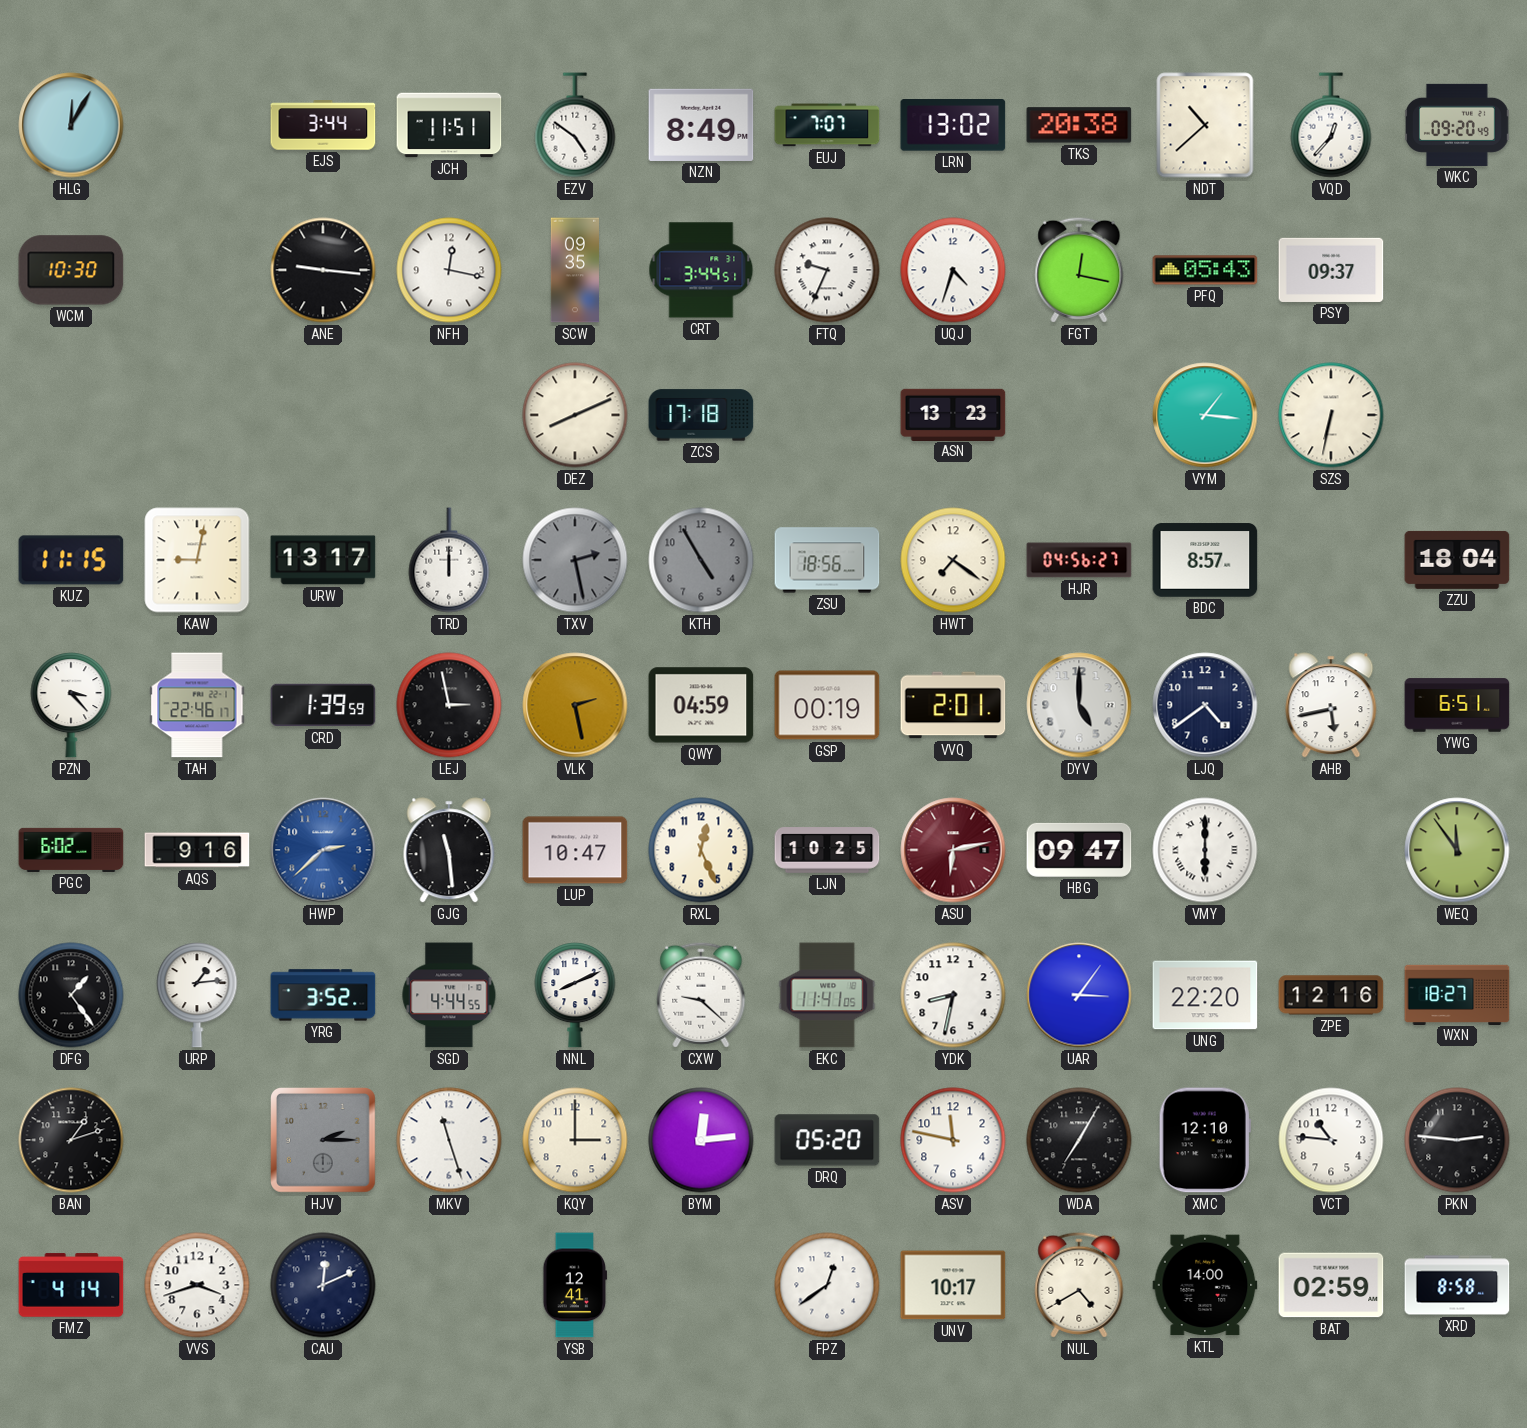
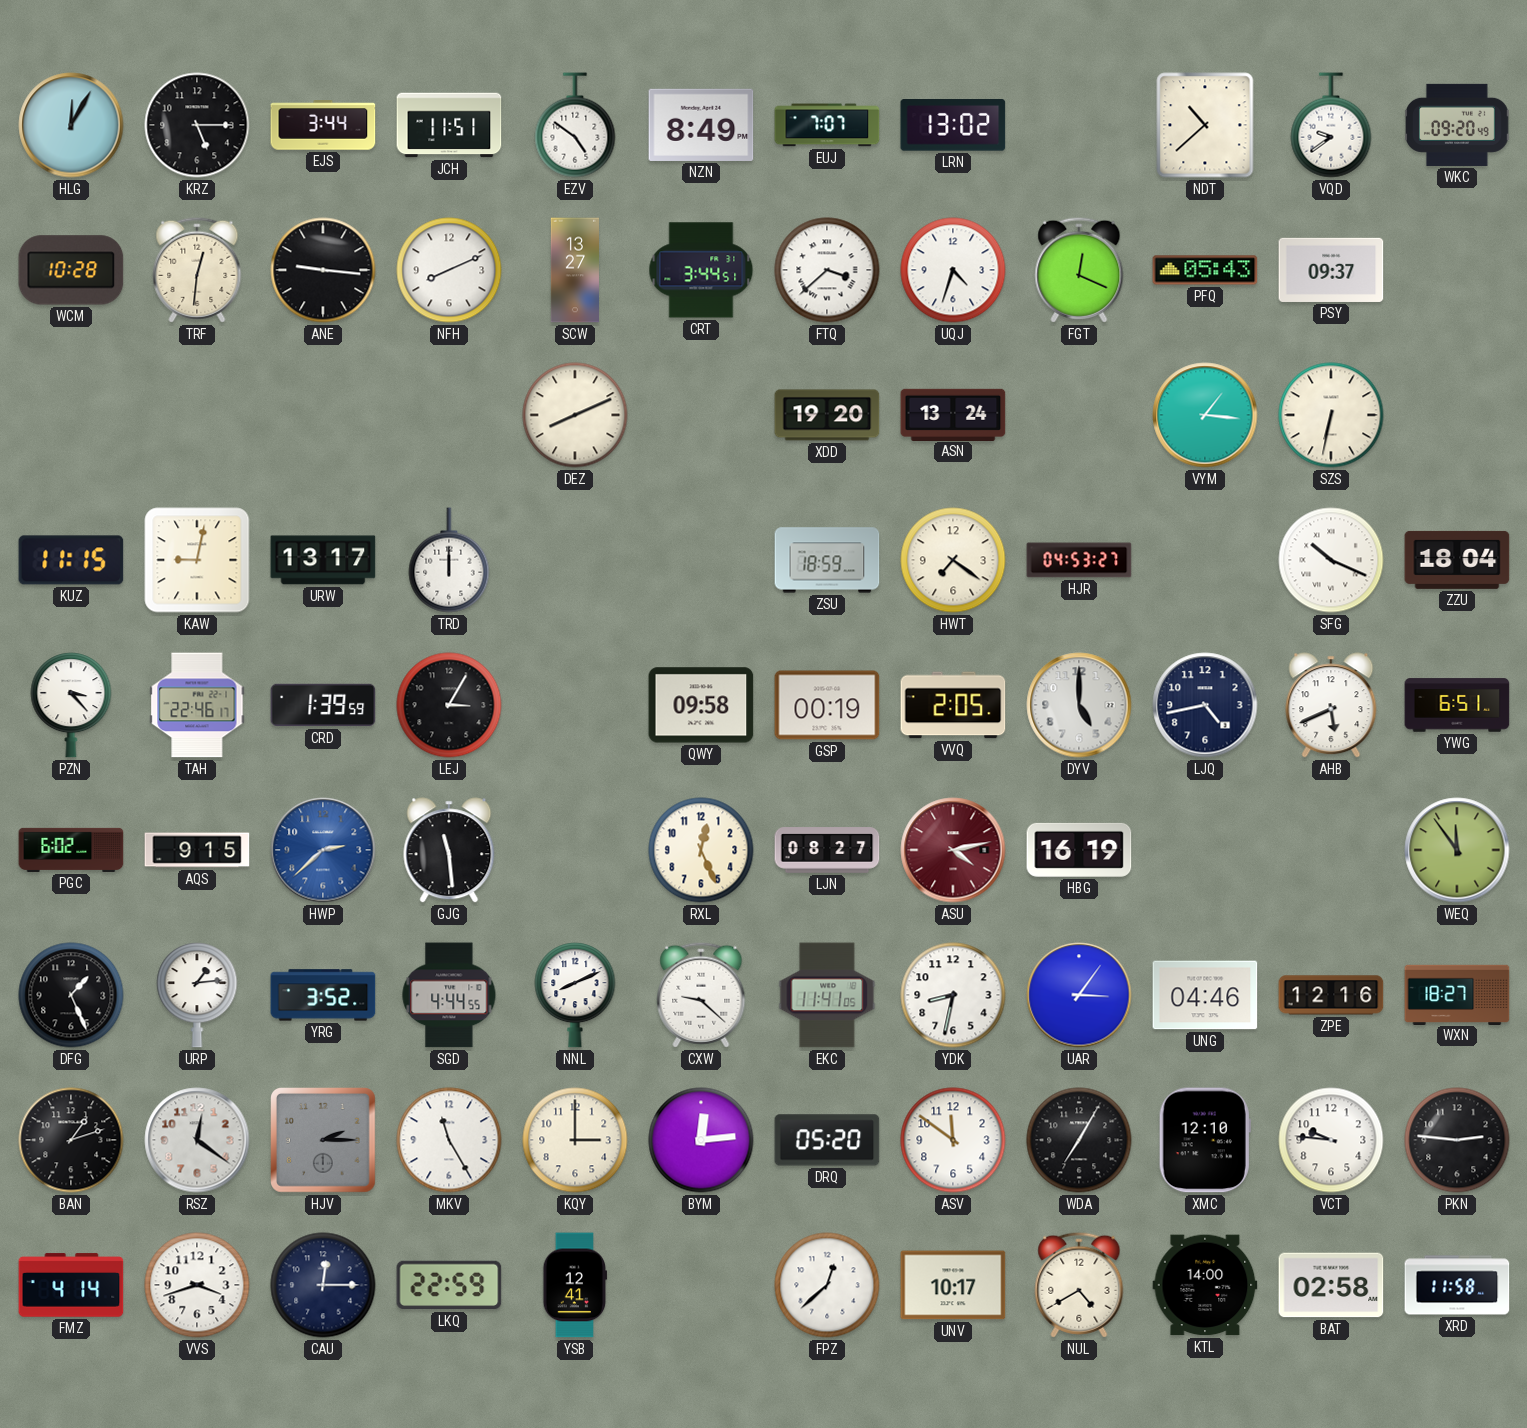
KRZ: none -> 5:15 (197, 125)
TKS: 20:38 -> none (1079, 125)
VQD: 12:37 -> 9:39 (1331, 125)
WCM: 10:30 -> 10:28 (71, 270)
TRF: none -> 12:31 (197, 270)
NFH: 12:17 -> 8:11 (449, 270)
SCW: 09:35 -> 13:27 (575, 270)
FTQ: 9:34 -> 3:38 (827, 270)
FGT: 12:17 -> 12:19 (1079, 270)
ZCS: 17:18 -> none (701, 415)
XDD: none -> 19:20 (827, 415)
ASN: 13:23 -> 13:24 (953, 414)
TXV: 2:28 -> none (575, 560)
KTH: 4:55 -> none (701, 560)
ZSU: 18:56 -> 18:59 (827, 560)
HJR: 04:56 -> 04:53 (1079, 560)
BDC: 8:57 -> none (1205, 560)
SFG: none -> 10:19 (1331, 560)
LEJ: 2:58 -> 3:05 (449, 705)
VLK: 2:28 -> none (575, 705)
QWY: 04:59 -> 09:58 (701, 705)
VVQ: 2:01 -> 2:05 (953, 705)
LJQ: 4:39 -> 4:43 (1205, 705)
AHB: 5:43 -> 5:41 (1331, 705)
AQS: 9:16 -> 9:15 (197, 850)
LUP: 10:47 -> none (575, 850)
LJN: 10:25 -> 08:27 (827, 850)
ASU: 6:13 -> 4:13 (953, 850)
HBG: 09:47 -> 16:19 (1079, 850)
VMY: 6:00 -> none (1205, 850)
DFG: 1:24 -> 1:26 (71, 995)
UNG: 22:20 -> 04:46 (1205, 995)
RSZ: none -> 12:21 (197, 1140)
MKV: 11:27 -> 11:25 (449, 1140)
ASV: 11:47 -> 11:51 (953, 1140)
VCT: 10:46 -> 9:46 (1331, 1140)
CAU: 12:11 -> 12:15 (323, 1285)
LKQ: none -> 22:59 (449, 1285)
FPZ: 12:39 -> 12:38 (827, 1285)
BAT: 02:59 -> 02:58 (1331, 1285)
XRD: 8:58 -> 11:58 (1457, 1285)
